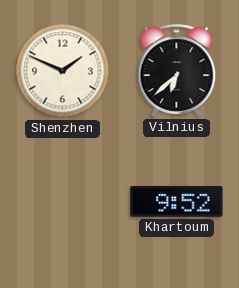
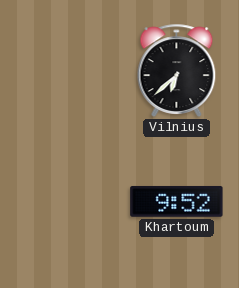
Shenzhen: 1:49 -> none (63, 71)
